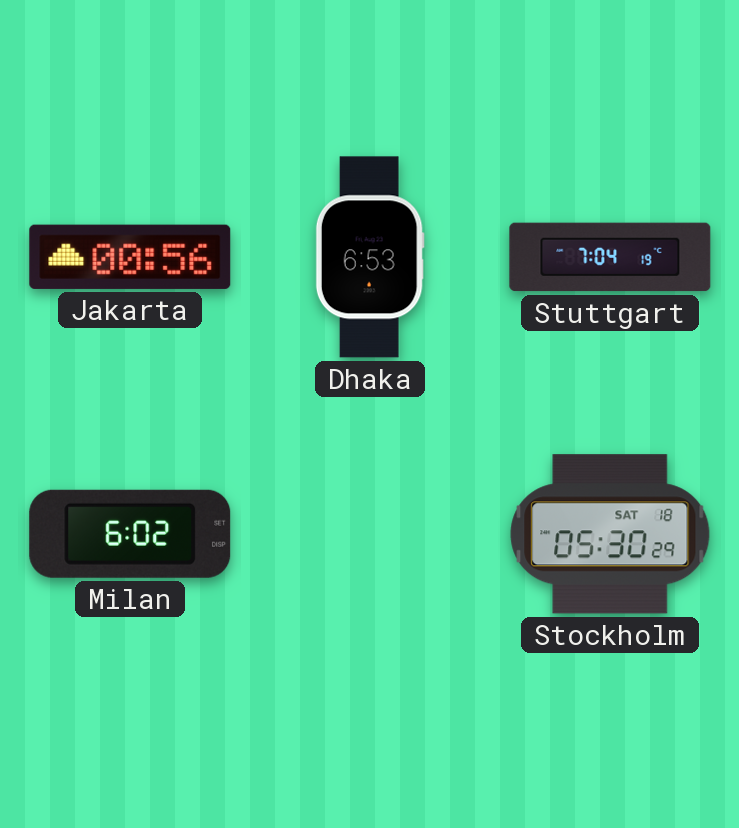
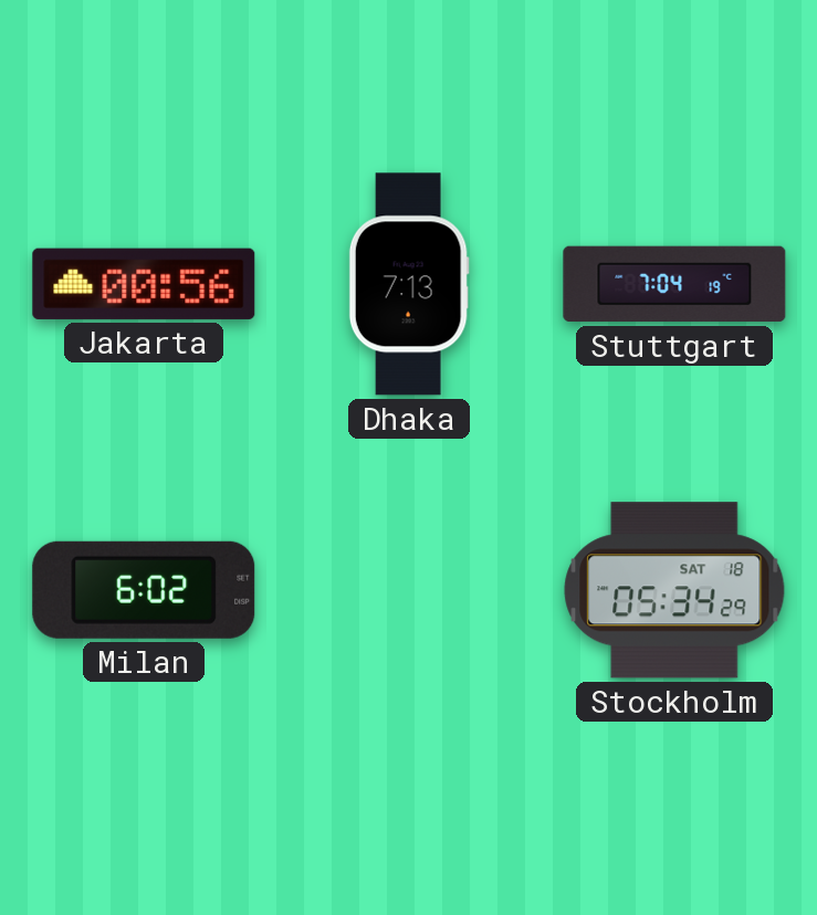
Dhaka: 6:53 -> 7:13 (409, 284)
Stockholm: 05:30 -> 05:34 (674, 590)
